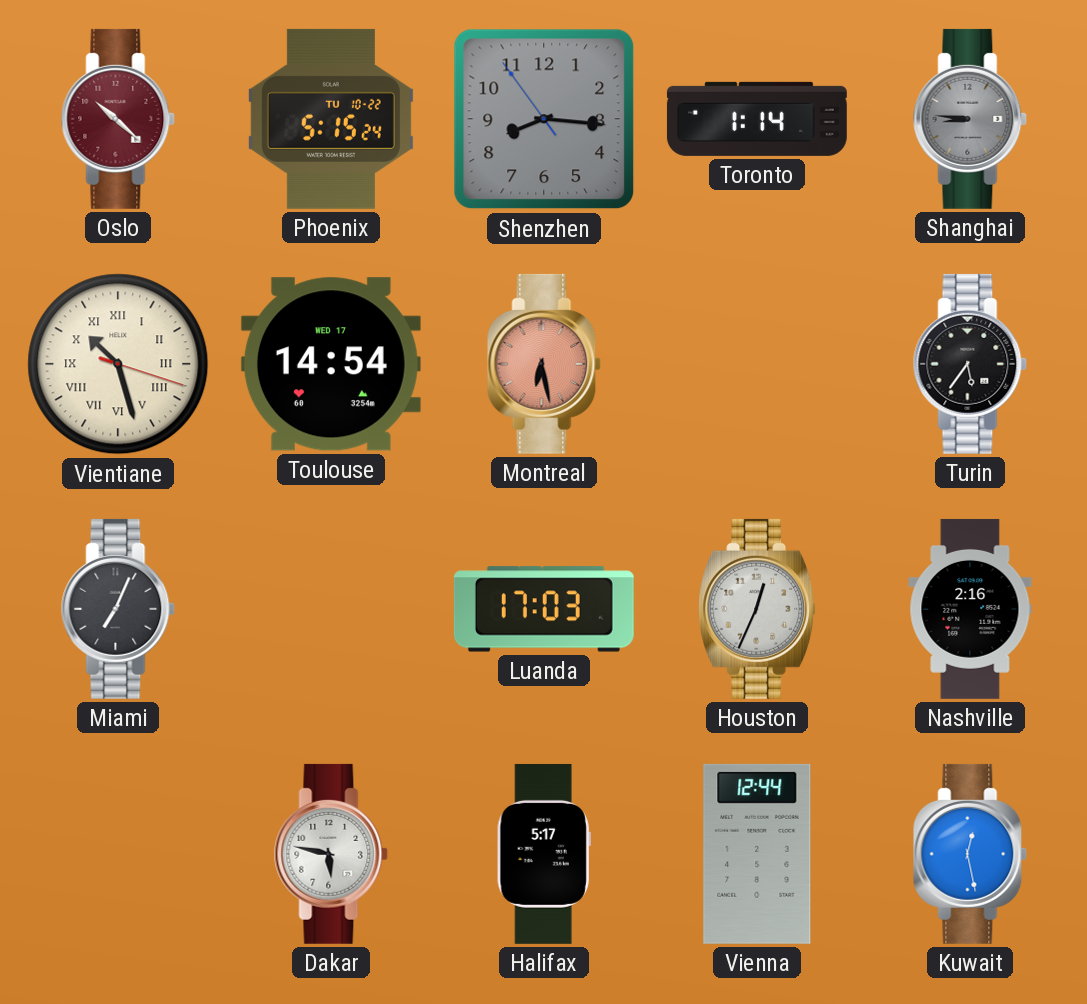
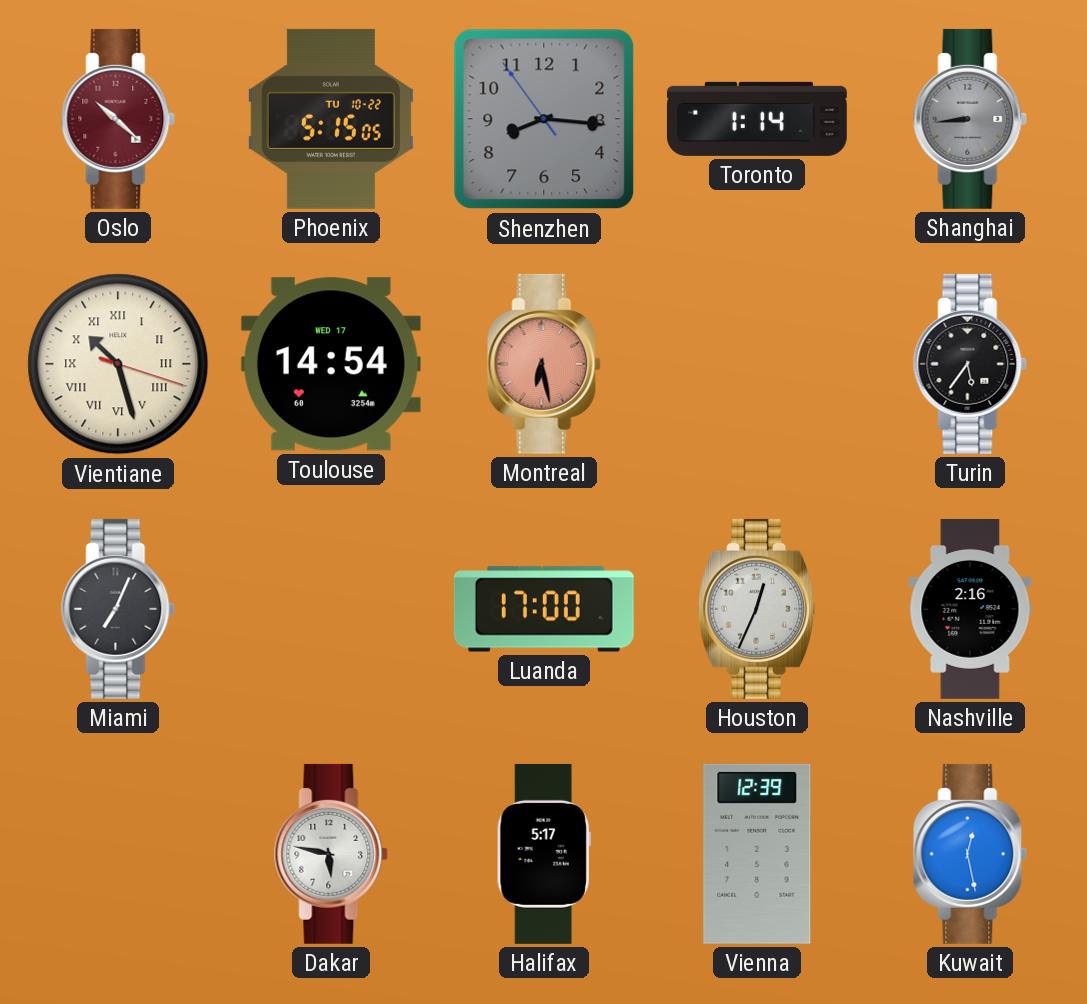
Phoenix: 5:15:24 -> 5:15:05 (331, 119)
Shanghai: 8:46 -> 8:44 (970, 119)
Luanda: 17:03 -> 17:00 (544, 609)
Vienna: 12:44 -> 12:39 (757, 854)
